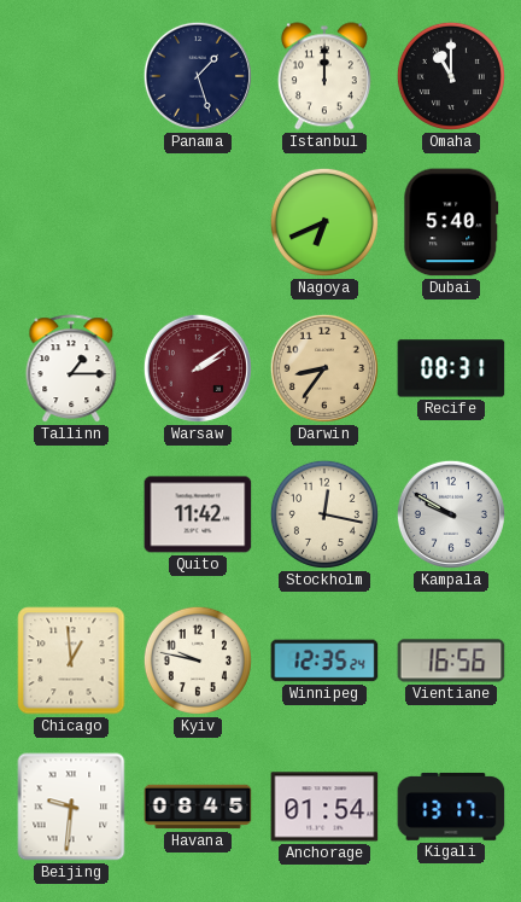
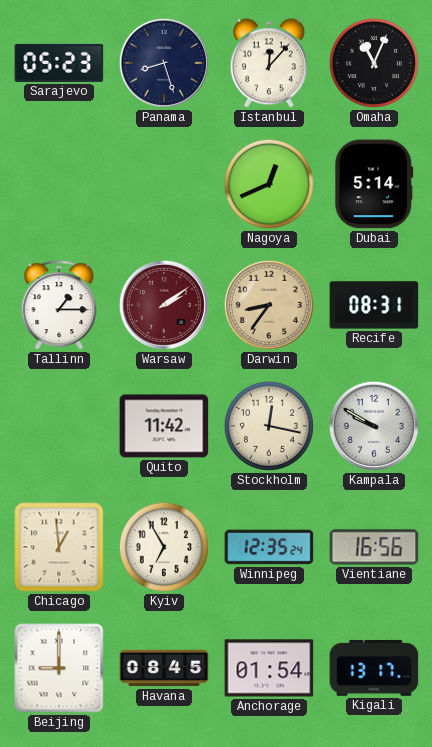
Sarajevo: none -> 05:23 (59, 63)
Panama: 1:27 -> 8:27 (164, 63)
Istanbul: 12:00 -> 12:07 (269, 63)
Omaha: 11:00 -> 11:04 (374, 63)
Nagoya: 6:41 -> 12:41 (269, 184)
Dubai: 5:40 -> 5:14 (374, 184)
Kyiv: 9:47 -> 6:55 (164, 547)
Beijing: 9:31 -> 9:00 (59, 668)
